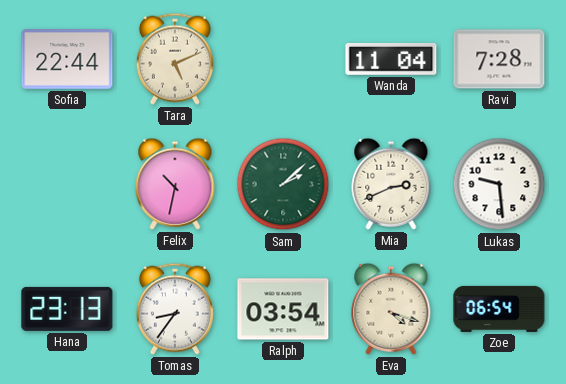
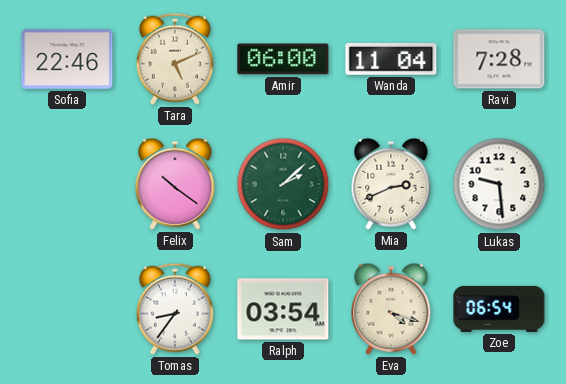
Sofia: 22:44 -> 22:46 (67, 60)
Amir: none -> 06:00 (283, 59)
Felix: 10:32 -> 10:21 (175, 184)
Hana: 23:13 -> none (67, 309)
